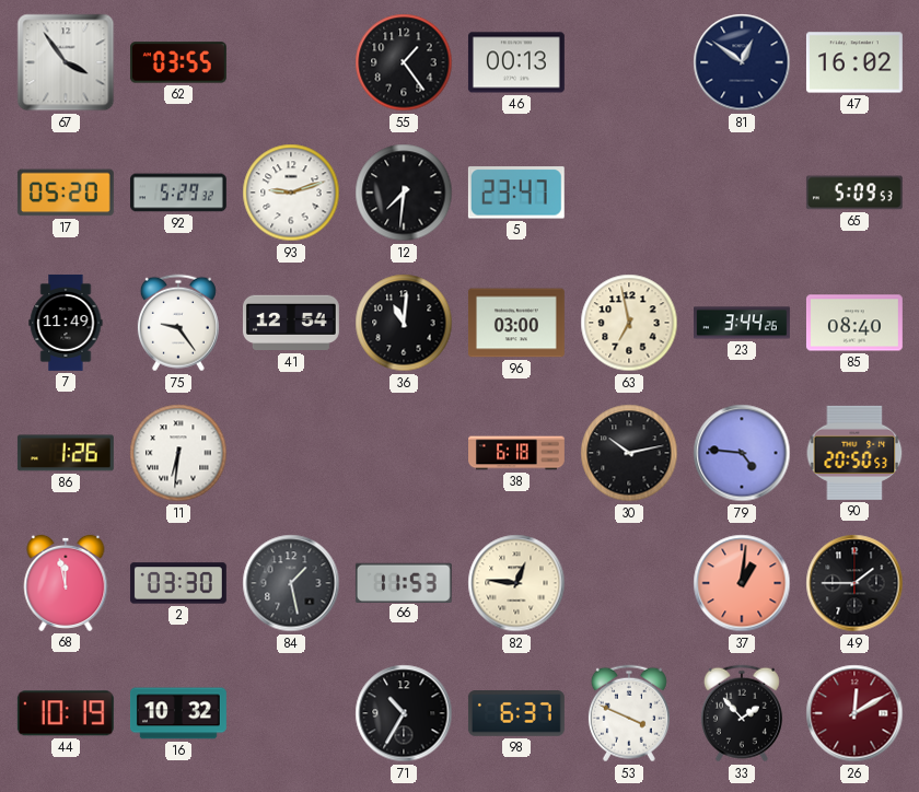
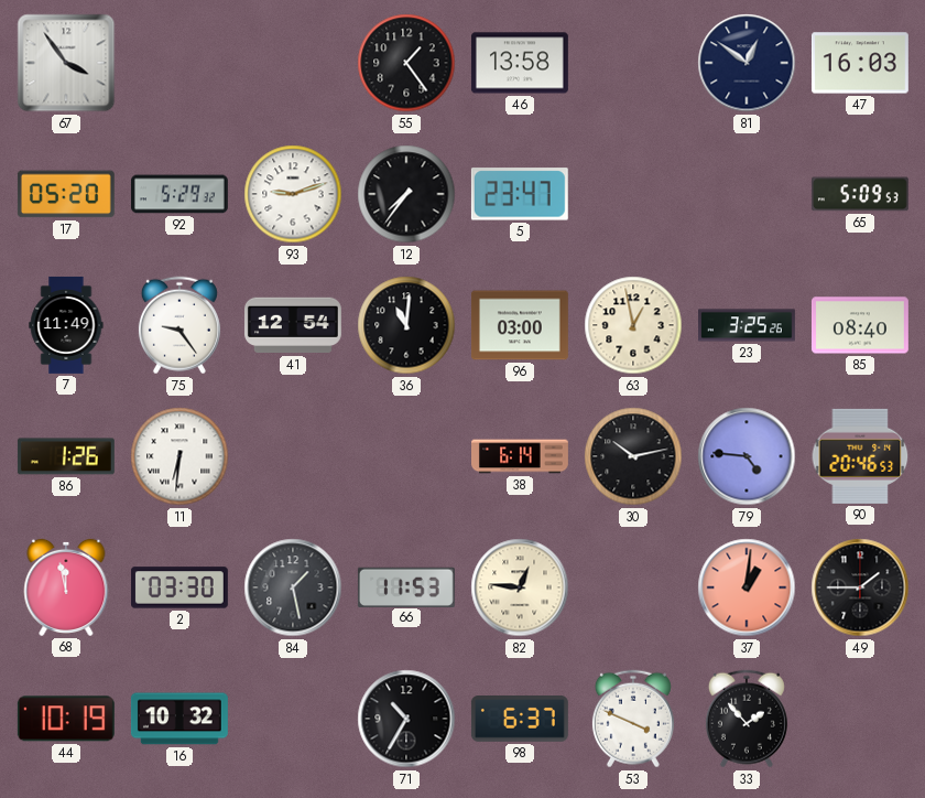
62: 03:55 -> none (178, 62)
46: 00:13 -> 13:58 (520, 63)
47: 16:02 -> 16:03 (860, 63)
12: 7:31 -> 7:36 (406, 194)
63: 6:58 -> 12:58 (633, 325)
23: 3:44 -> 3:25 (748, 325)
38: 6:18 -> 6:14 (521, 456)
90: 20:50 -> 20:46 (860, 456)
26: 12:10 -> none (854, 713)
